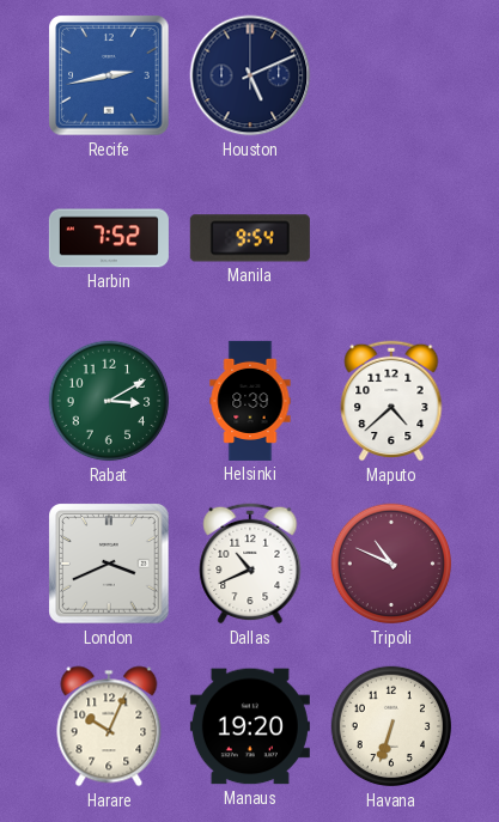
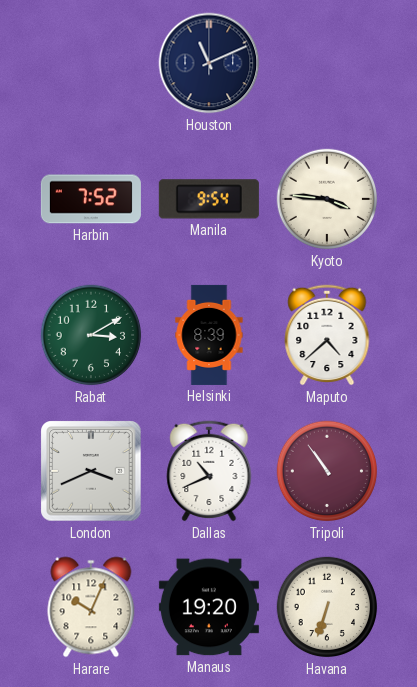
Recife: 2:43 -> none (109, 75)
Houston: 5:11 -> 11:11 (209, 63)
Kyoto: none -> 3:46 (327, 199)
Tripoli: 10:49 -> 10:54 (327, 471)
